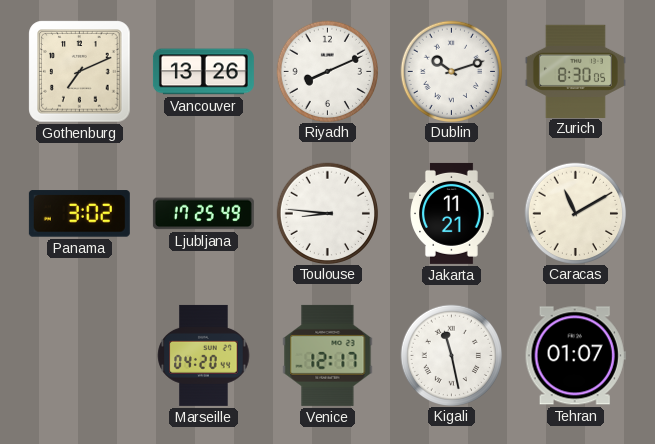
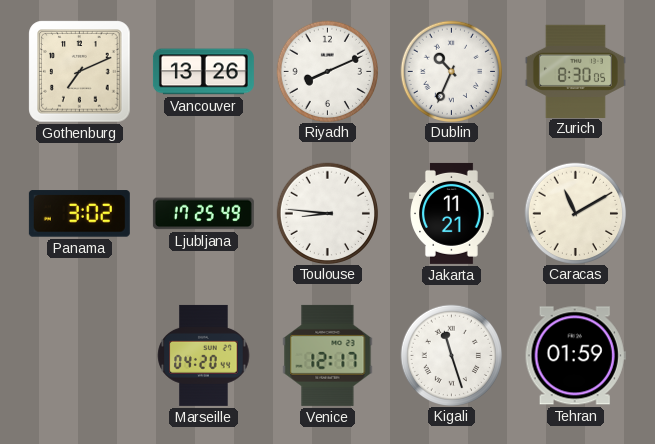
Dublin: 10:12 -> 10:34 (451, 71)
Kigali: 11:28 -> 11:27 (451, 355)
Tehran: 01:07 -> 01:59 (575, 356)
